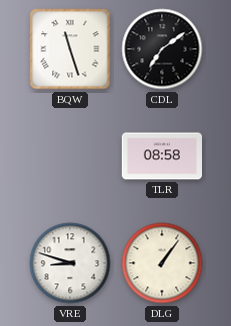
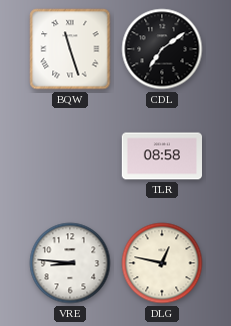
VRE: 8:48 -> 8:46 (70, 263)
DLG: 1:06 -> 12:47 (162, 263)
